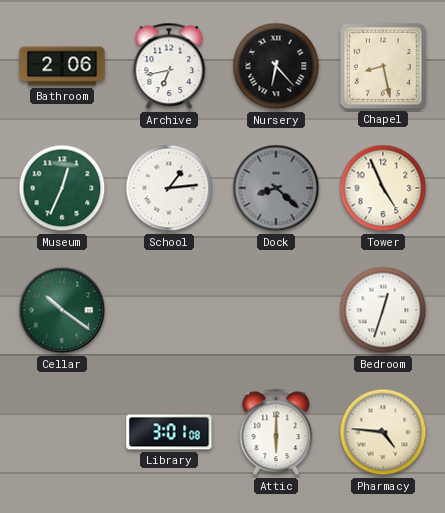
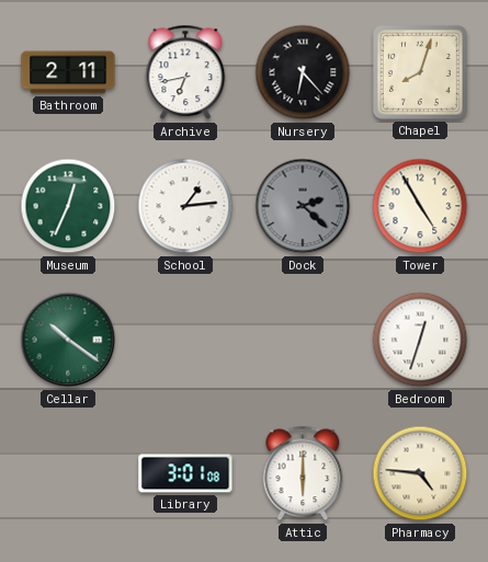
Bathroom: 2:06 -> 2:11 (68, 72)
Chapel: 8:28 -> 8:03 (420, 72)
Dock: 8:22 -> 2:22 (303, 206)
Tower: 4:56 -> 4:55 (420, 206)
